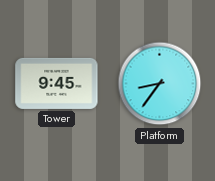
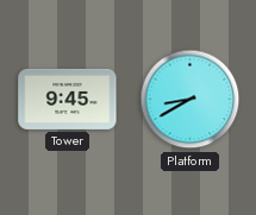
Platform: 8:36 -> 8:40 (191, 100)
